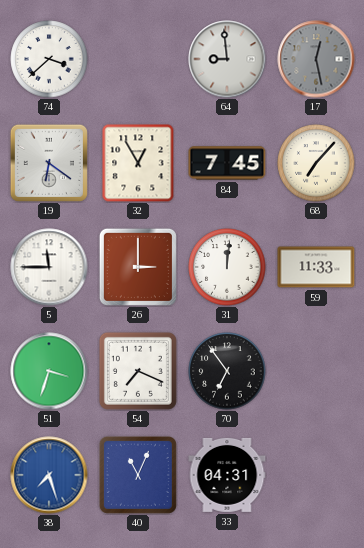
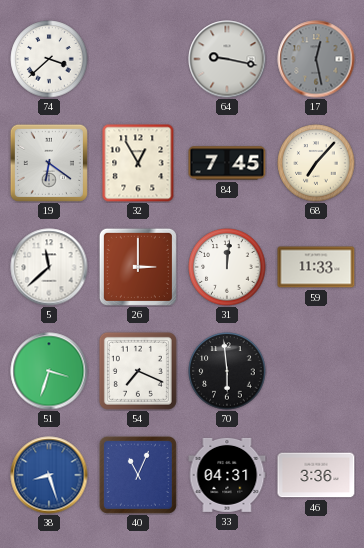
64: 8:59 -> 9:17 (227, 59)
5: 11:45 -> 11:38 (49, 267)
70: 6:54 -> 5:59 (227, 371)
38: 7:27 -> 8:27 (49, 475)
46: none -> 3:36 (316, 475)
